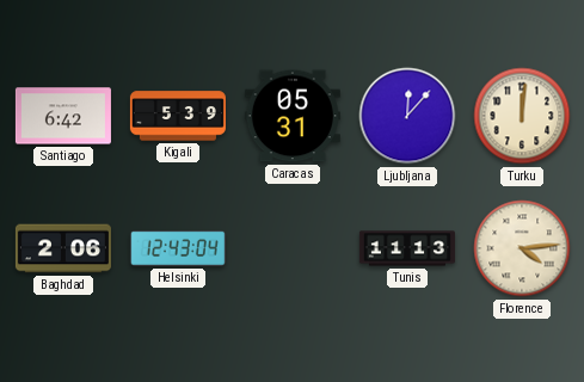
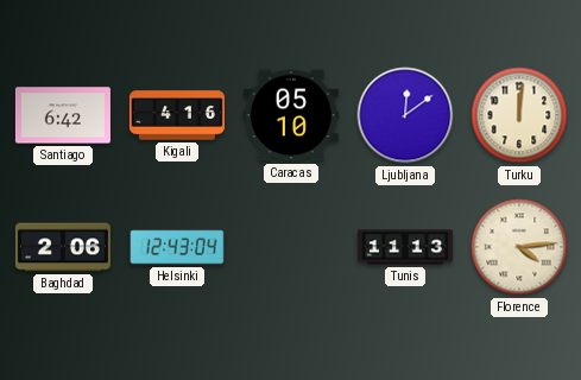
Kigali: 5:39 -> 4:16 (177, 115)
Caracas: 05:31 -> 05:10 (291, 115)
Ljubljana: 12:07 -> 12:09 (405, 115)
